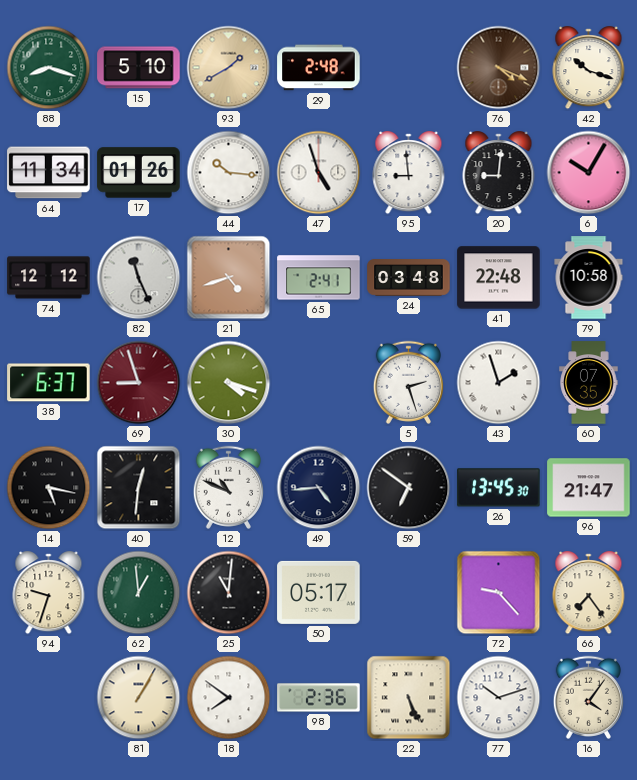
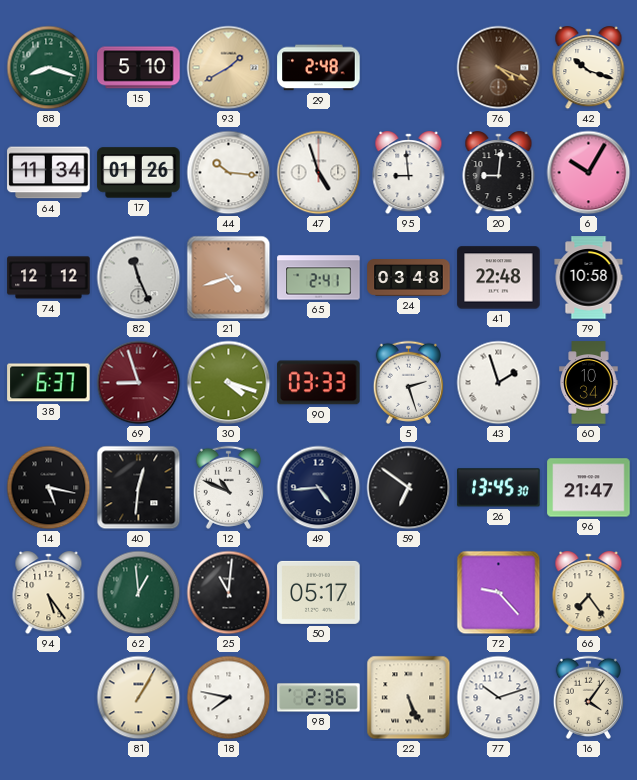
90: none -> 03:33 (319, 383)
60: 07:35 -> 10:34 (589, 383)
94: 9:33 -> 5:24 (49, 593)
18: 7:51 -> 7:47 (229, 698)
